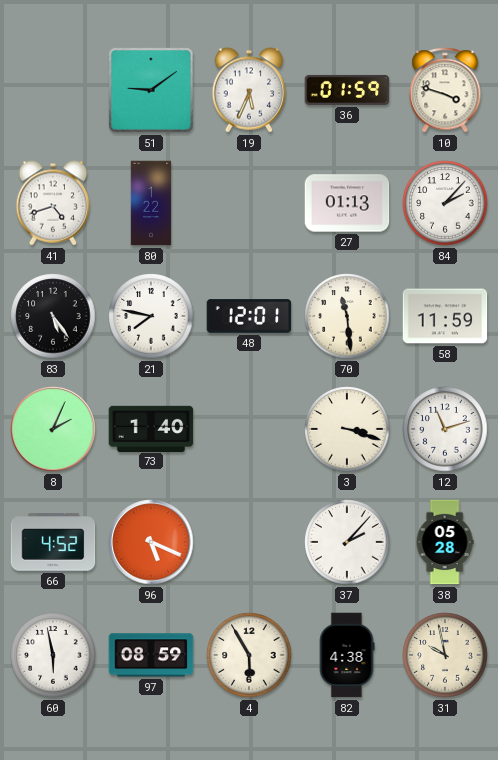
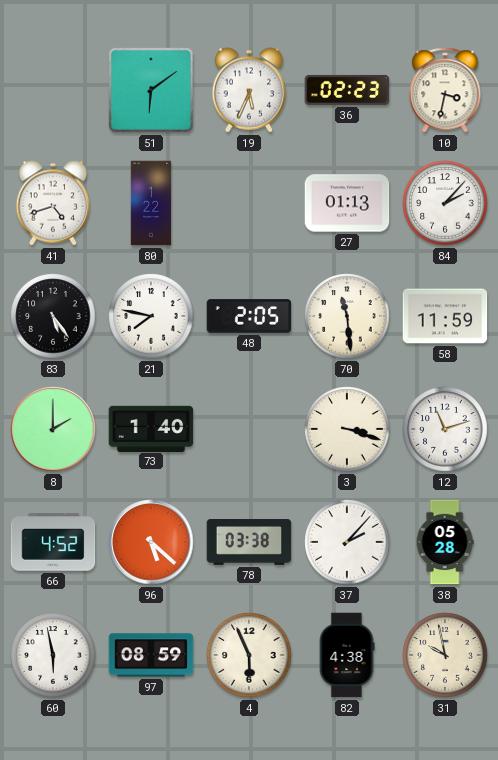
51: 9:09 -> 6:09 (151, 90)
36: 01:59 -> 02:23 (347, 90)
10: 3:48 -> 3:32 (445, 90)
48: 12:01 -> 2:05 (249, 316)
8: 2:04 -> 2:00 (53, 429)
96: 5:19 -> 5:22 (151, 542)
78: none -> 03:38 (249, 543)
4: 5:55 -> 5:56 (249, 655)
